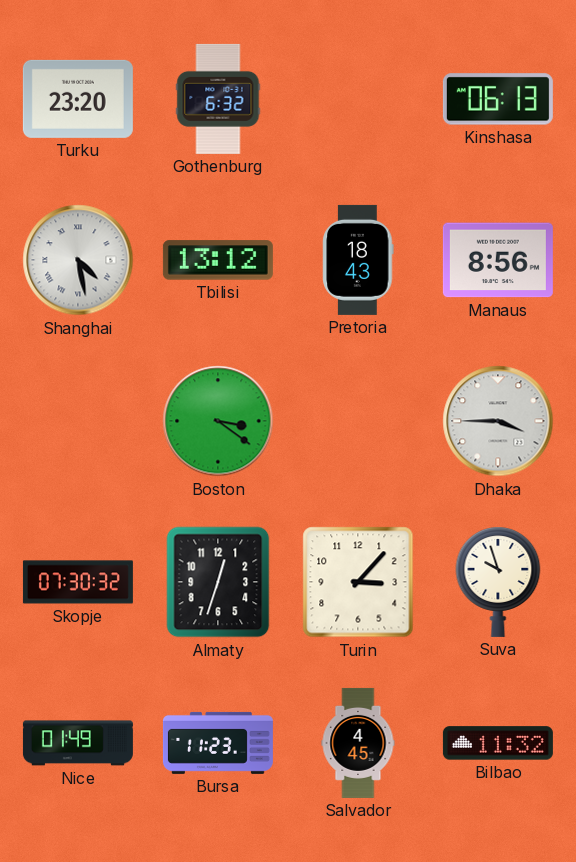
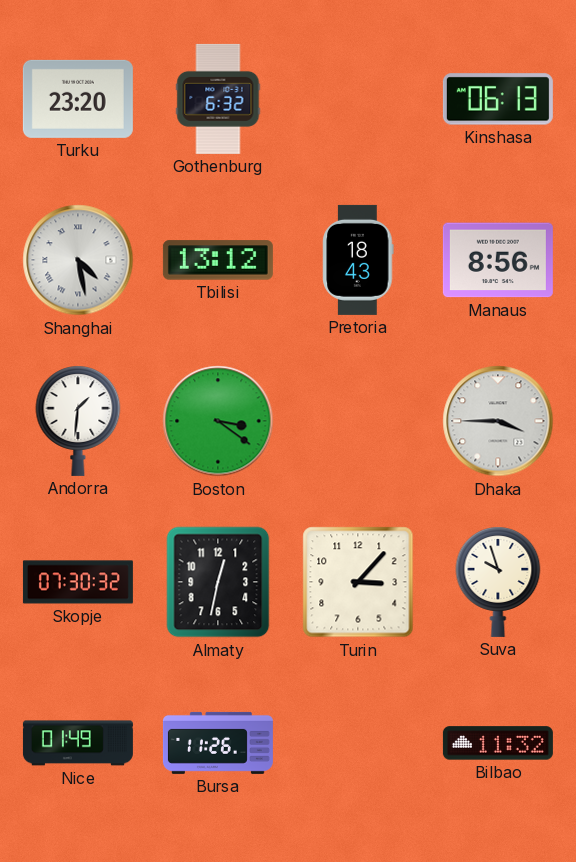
Andorra: none -> 1:31 (78, 421)
Almaty: 12:33 -> 12:32 (218, 582)
Bursa: 11:23 -> 11:26 (218, 743)
Salvador: 4:45 -> none (358, 743)
